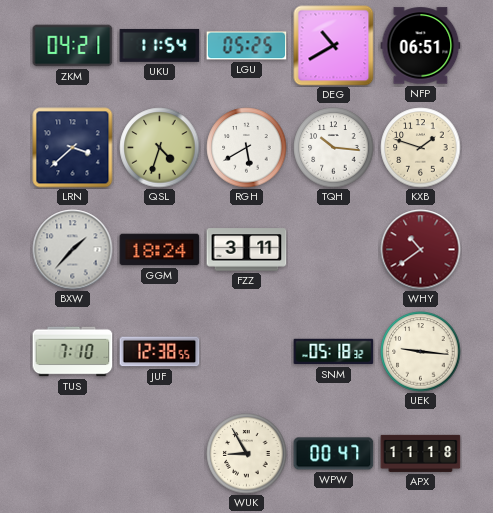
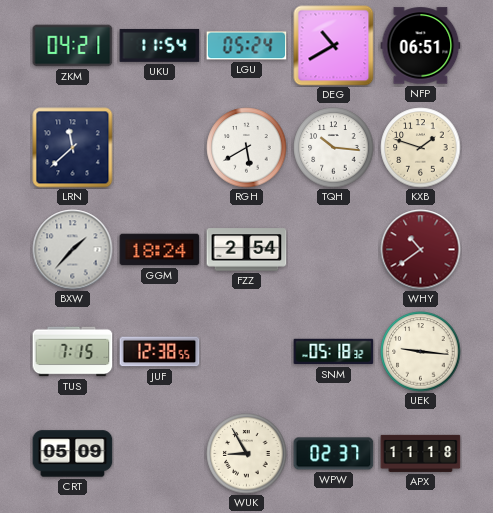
LGU: 05:25 -> 05:24 (247, 46)
LRN: 3:38 -> 11:38 (73, 148)
QSL: 4:33 -> none (160, 148)
FZZ: 3:11 -> 2:54 (247, 250)
TUS: 7:10 -> 7:15 (73, 352)
CRT: none -> 05:09 (73, 454)
WPW: 00:47 -> 02:37 (334, 454)
